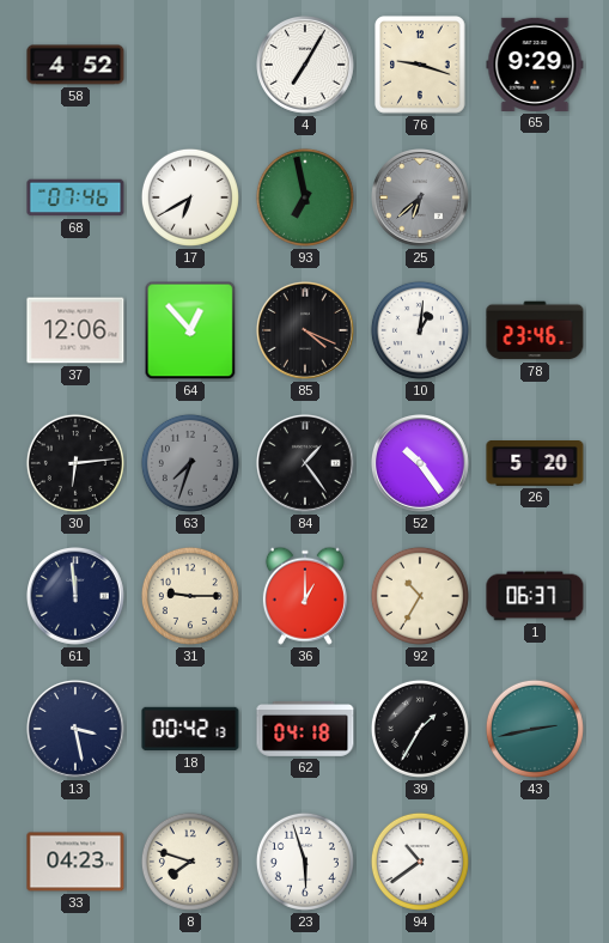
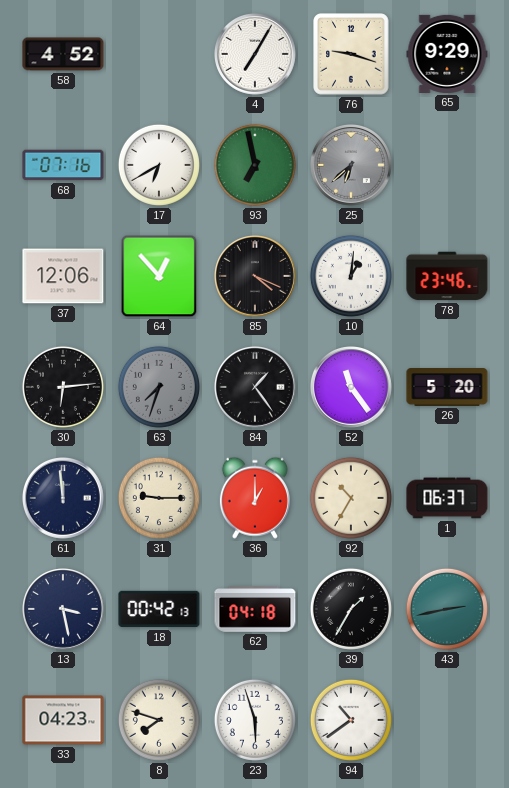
68: 07:46 -> 07:16 (63, 165)
52: 10:24 -> 11:24 (352, 388)
